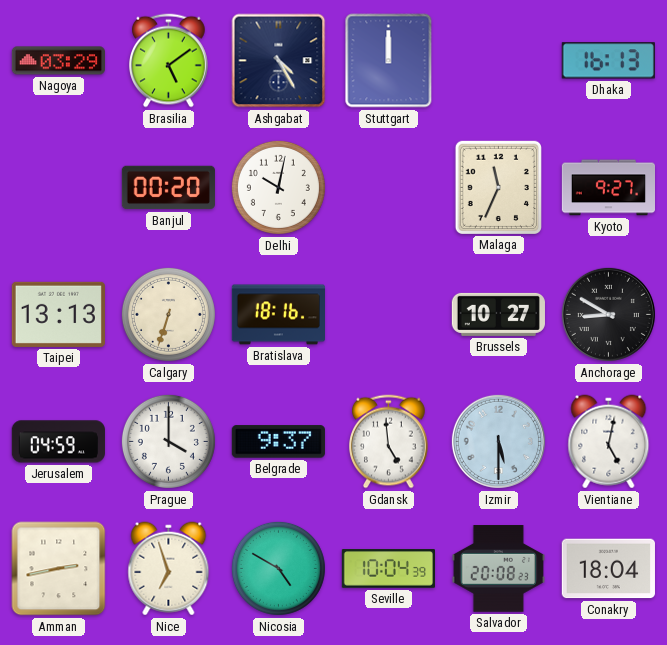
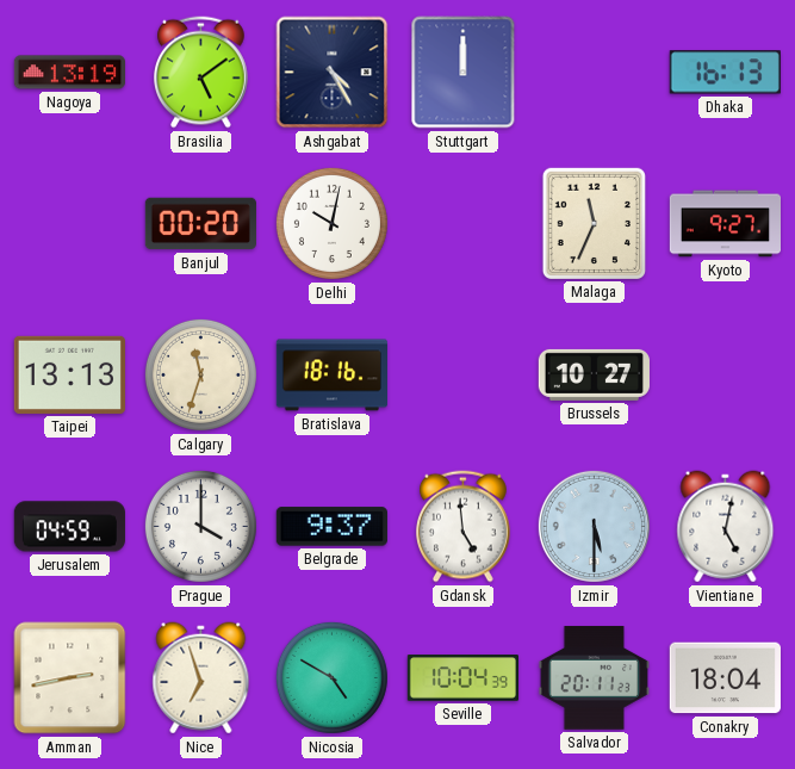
Nagoya: 03:29 -> 13:19 (69, 73)
Calgary: 6:33 -> 11:33 (200, 374)
Anchorage: 8:50 -> none (608, 314)
Salvador: 20:08 -> 20:11 (594, 678)
